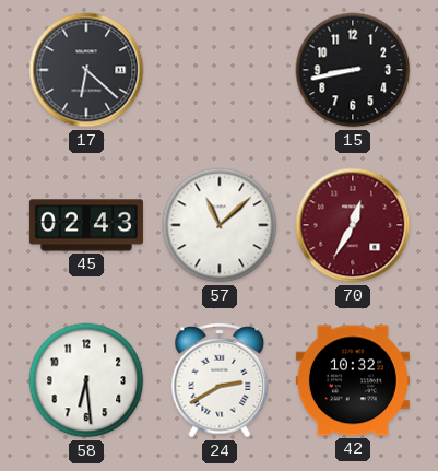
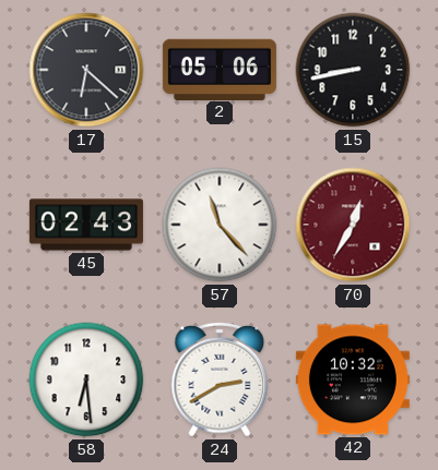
2: none -> 05:06 (220, 69)
57: 11:08 -> 11:23 (220, 225)
